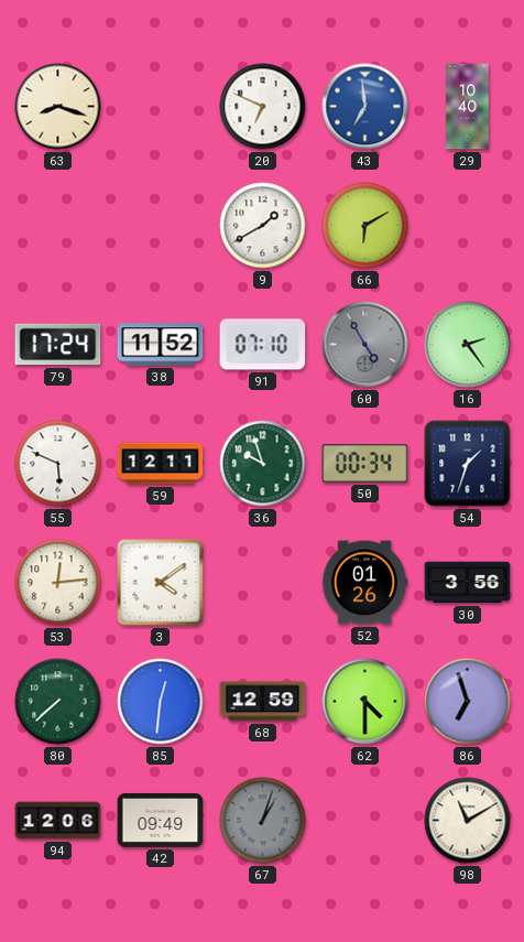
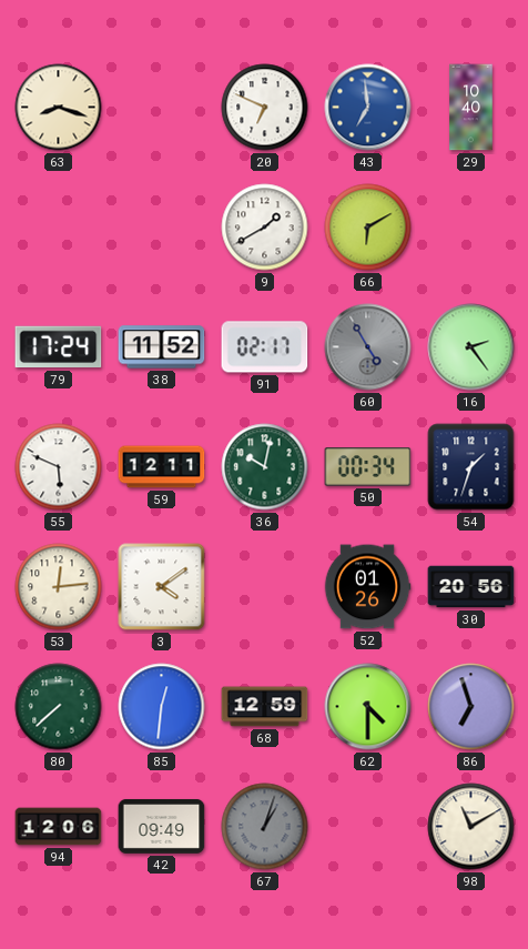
91: 07:10 -> 02:17 (265, 347)
36: 9:57 -> 10:02 (265, 467)
30: 3:56 -> 20:56 (471, 587)
